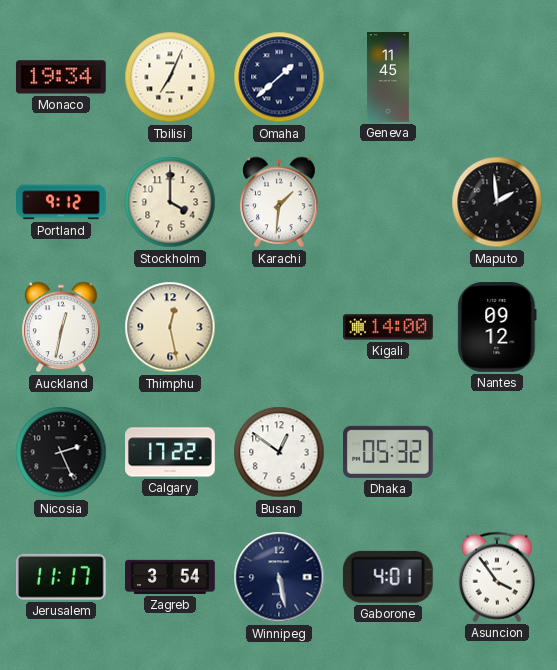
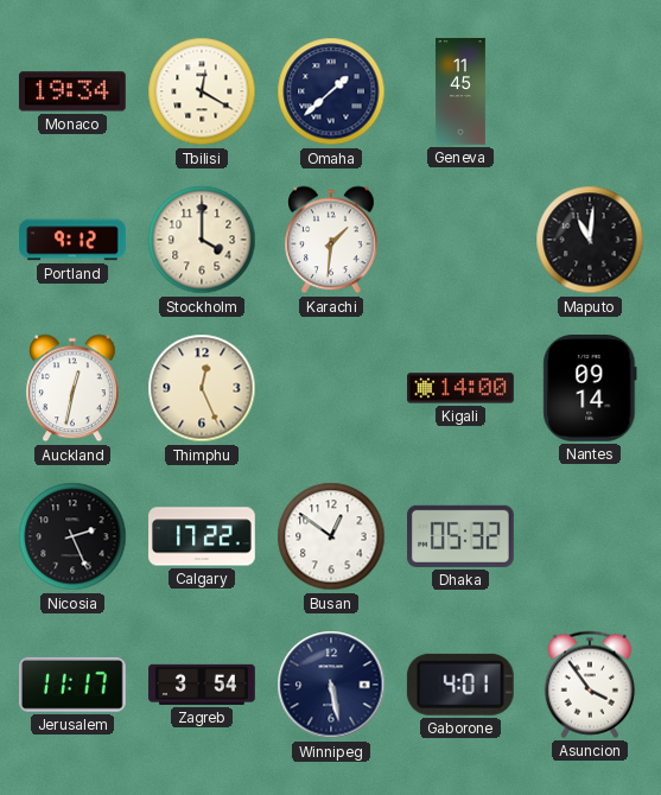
Tbilisi: 7:04 -> 12:20 (202, 91)
Maputo: 1:59 -> 11:01 (590, 240)
Thimphu: 12:28 -> 12:26 (202, 388)
Nantes: 09:12 -> 09:14 (590, 389)
